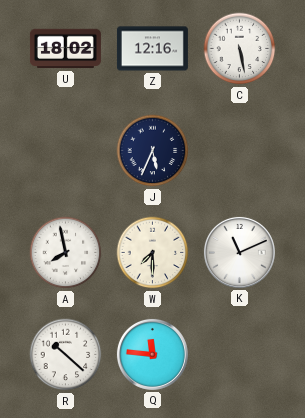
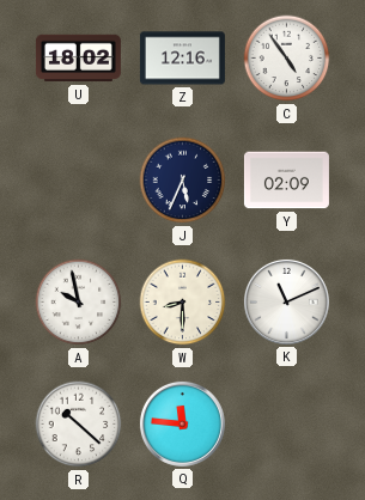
C: 5:28 -> 4:54 (287, 59)
Y: none -> 02:09 (286, 181)
A: 7:58 -> 9:58 (79, 303)
W: 7:30 -> 8:30 (183, 303)
